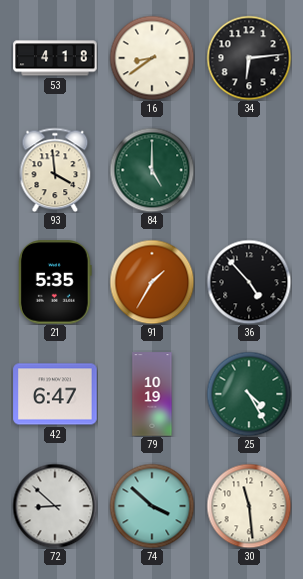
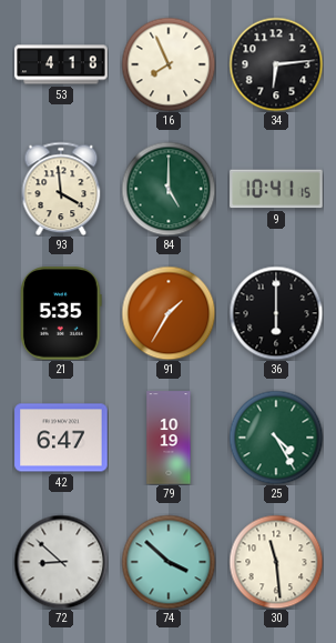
16: 8:39 -> 7:56 (169, 64)
9: none -> 10:41 (276, 189)
36: 4:53 -> 6:00 (276, 313)
